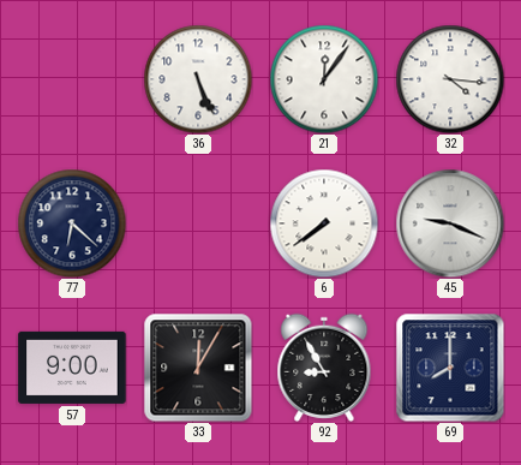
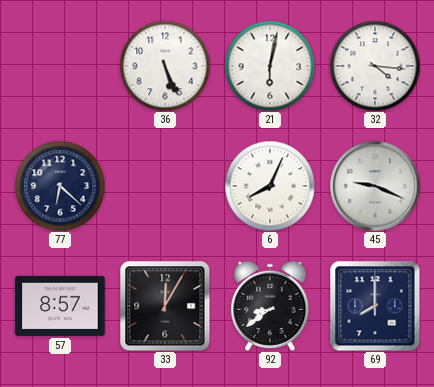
21: 12:06 -> 6:02 (270, 66)
6: 7:39 -> 8:04 (270, 186)
57: 9:00 -> 8:57 (60, 306)
92: 8:55 -> 8:39 (270, 306)
